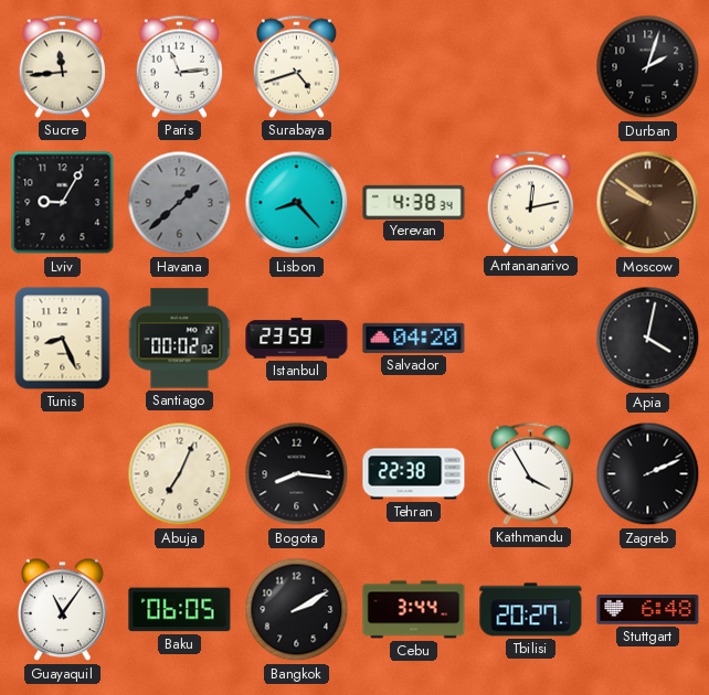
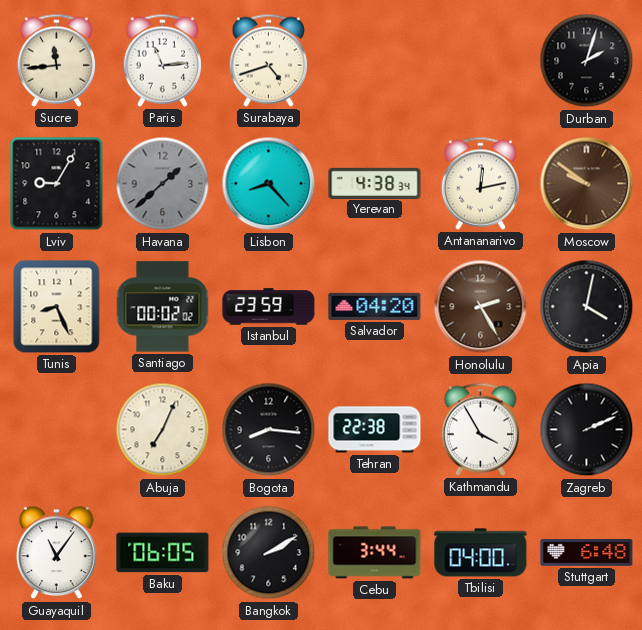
Honolulu: none -> 2:25 (481, 307)
Tbilisi: 20:27 -> 04:00 (481, 553)
